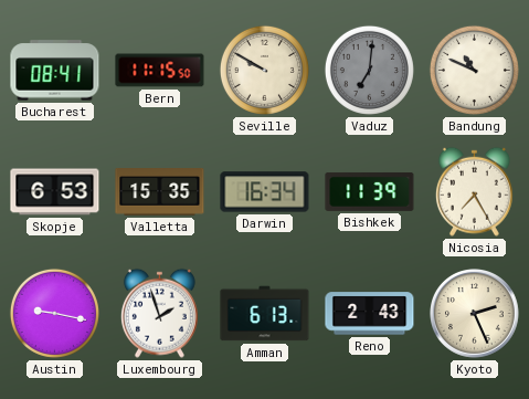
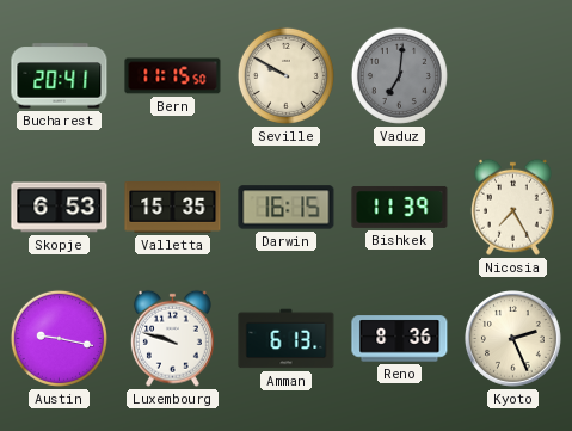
Bucharest: 08:41 -> 20:41 (60, 76)
Bandung: 10:49 -> none (474, 70)
Darwin: 16:34 -> 16:15 (287, 208)
Luxembourg: 1:57 -> 9:48 (172, 338)
Reno: 2:43 -> 8:36 (400, 339)
